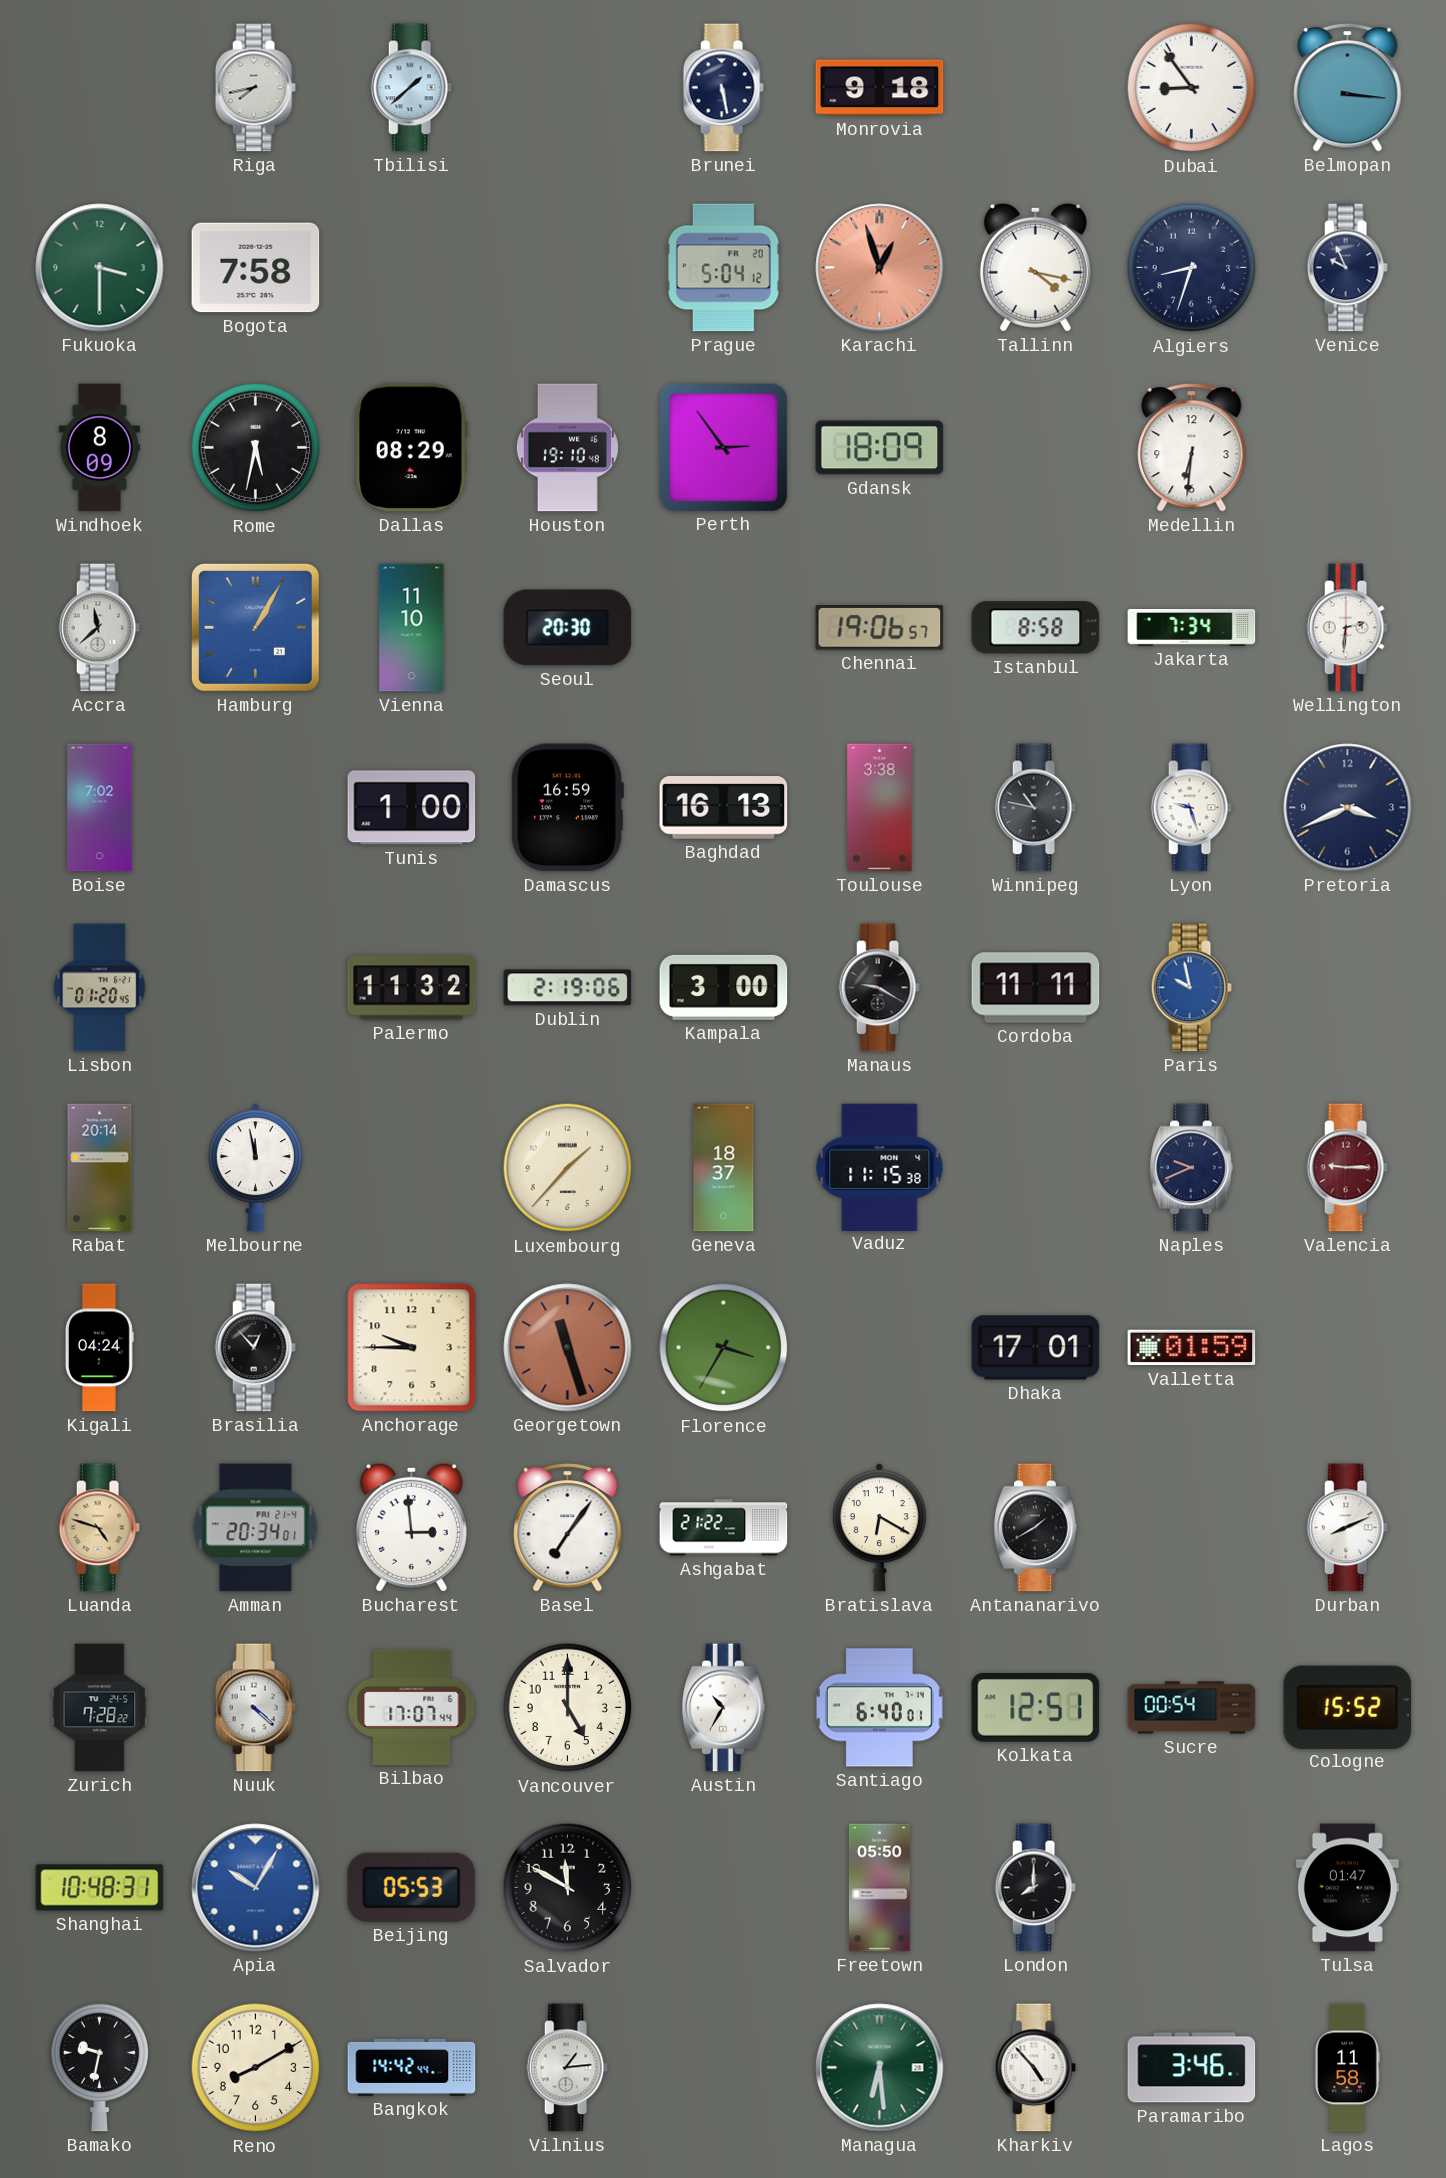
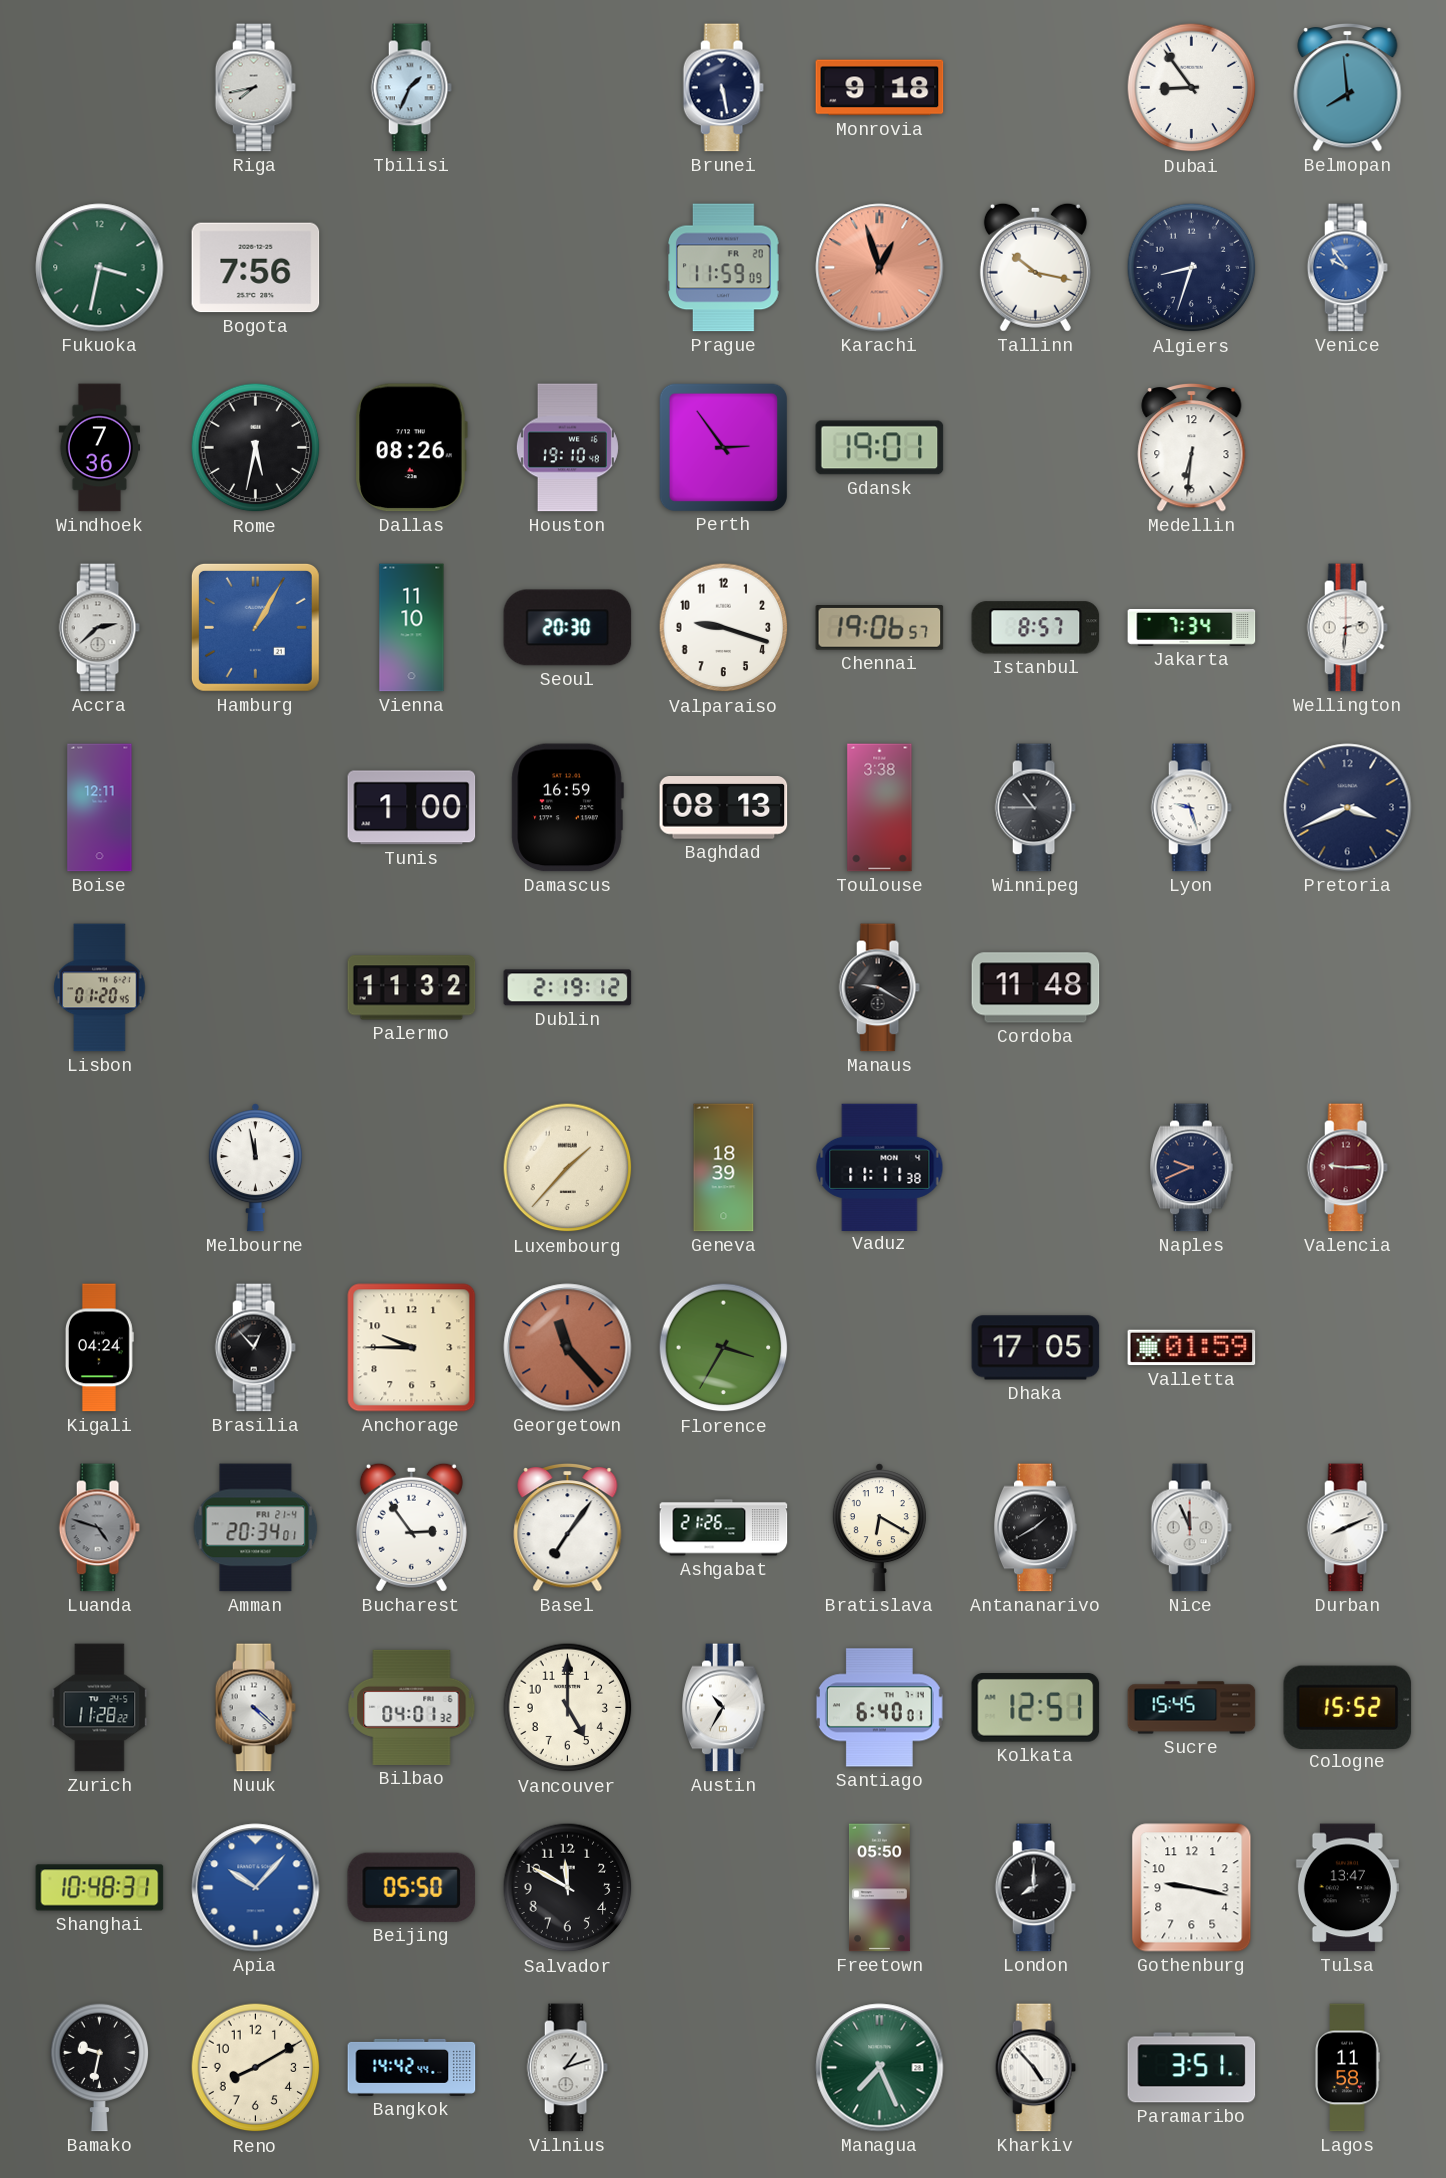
Tbilisi: 1:38 -> 1:34 (411, 88)
Belmopan: 3:16 -> 7:59 (1348, 88)
Fukuoka: 3:30 -> 3:32 (100, 268)
Bogota: 7:58 -> 7:56 (256, 268)
Prague: 5:04 -> 11:59 (724, 268)
Tallinn: 4:17 -> 10:17 (1035, 267)
Venice: 9:56 -> 9:54 (1347, 268)
Venice dial: navy -> blue (1347, 268)
Windhoek: 8:09 -> 7:36 (99, 448)
Dallas: 08:29 -> 08:26 (411, 448)
Gdansk: 18:09 -> 19:01 (880, 448)
Accra: 11:38 -> 2:38 (99, 628)
Valparaiso: none -> 9:18 (724, 628)
Istanbul: 8:58 -> 8:57 (1036, 628)
Boise: 7:02 -> 12:11 (100, 808)
Baghdad: 16:13 -> 08:13 (724, 808)
Winnipeg: 10:47 -> 10:45 (1035, 808)
Dublin: 2:19:06 -> 2:19:12 (568, 988)
Kampala: 3:00 -> none (724, 987)
Cordoba: 11:11 -> 11:48 (1036, 988)
Paris: 9:58 -> none (1191, 988)
Rabat: 20:14 -> none (100, 1168)
Geneva: 18:37 -> 18:39 (724, 1168)
Vaduz: 11:15 -> 11:11 (880, 1167)
Georgetown: 11:27 -> 11:23 (568, 1348)
Dhaka: 17:01 -> 17:05 (1036, 1348)
Luanda dial: champagne -> grey (99, 1528)
Bucharest: 2:59 -> 2:54 (411, 1527)
Ashgabat: 21:22 -> 21:26 (724, 1528)
Nice: none -> 11:56 (1191, 1528)
Zurich: 7:28 -> 11:28 (100, 1708)
Bilbao: 17:07 -> 04:01 (412, 1707)
Sucre: 00:54 -> 15:45 (1192, 1708)
Apia: 10:05 -> 10:07 (256, 1888)
Beijing: 05:53 -> 05:50 (412, 1887)
Gothenburg: none -> 9:17 (1192, 1888)
Tulsa: 01:47 -> 13:47 (1347, 1888)
Vilnius: 1:14 -> 1:12 (567, 2068)
Managua: 6:29 -> 7:26 (880, 2068)
Paramaribo: 3:46 -> 3:51 (1192, 2068)
